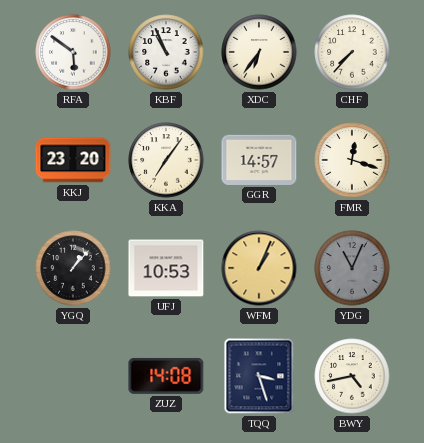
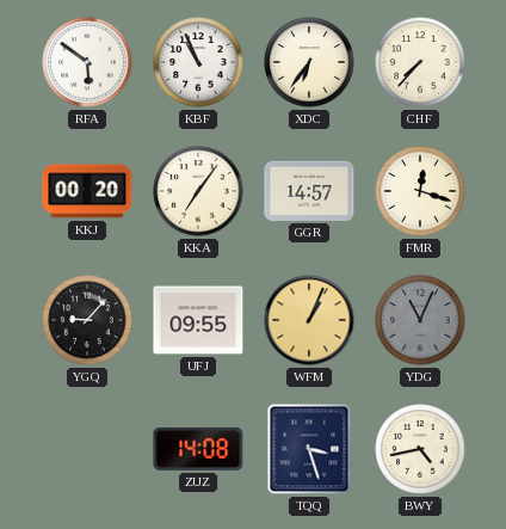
KKJ: 23:20 -> 00:20 (87, 191)
YGQ: 1:07 -> 9:07 (87, 320)
UFJ: 10:53 -> 09:55 (198, 320)
